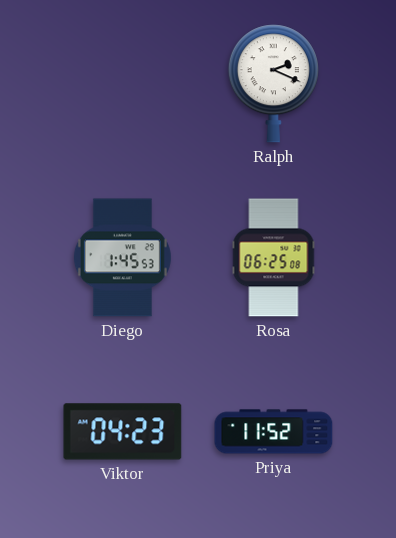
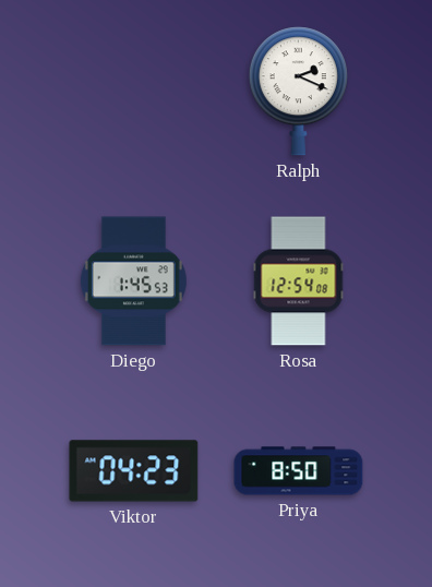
Rosa: 06:25 -> 12:54 (299, 281)
Priya: 11:52 -> 8:50 (299, 471)
